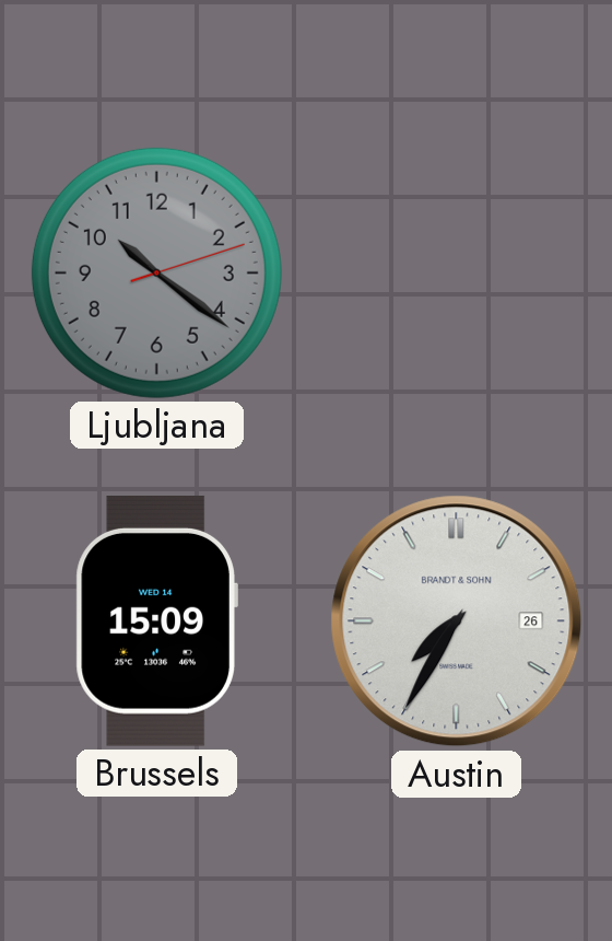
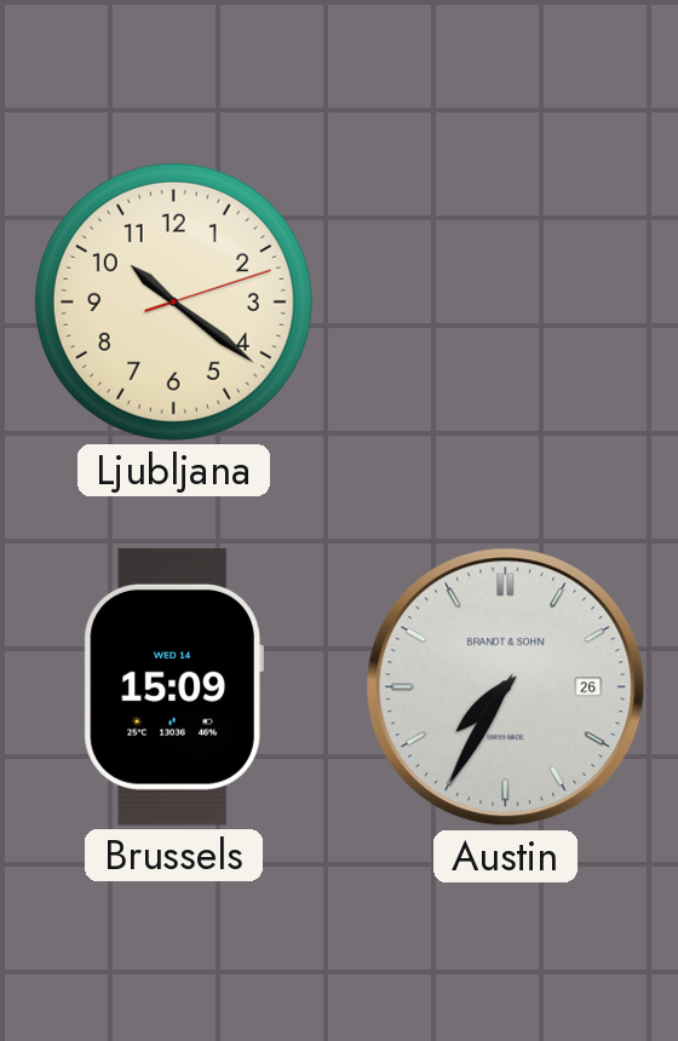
Ljubljana dial: grey -> cream (173, 301)
